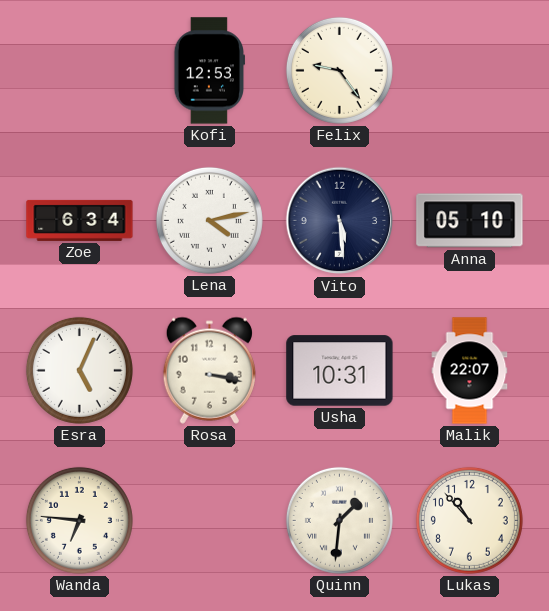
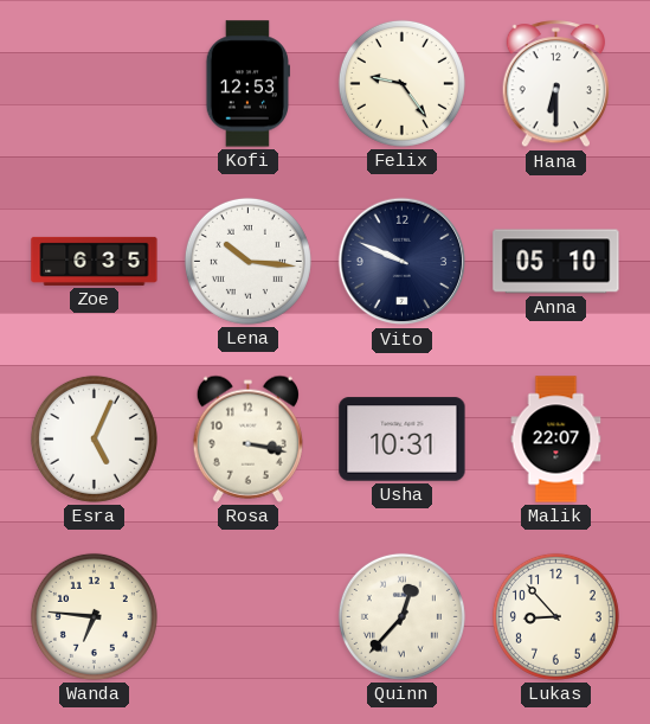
Hana: none -> 6:30 (555, 84)
Zoe: 6:34 -> 6:35 (95, 261)
Lena: 4:13 -> 10:16 (247, 261)
Vito: 5:29 -> 9:49 (403, 262)
Quinn: 1:31 -> 12:37 (401, 616)
Lukas: 10:53 -> 8:53 (555, 616)
